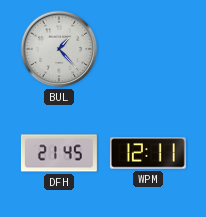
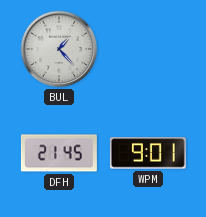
WPM: 12:11 -> 9:01 (148, 153)
